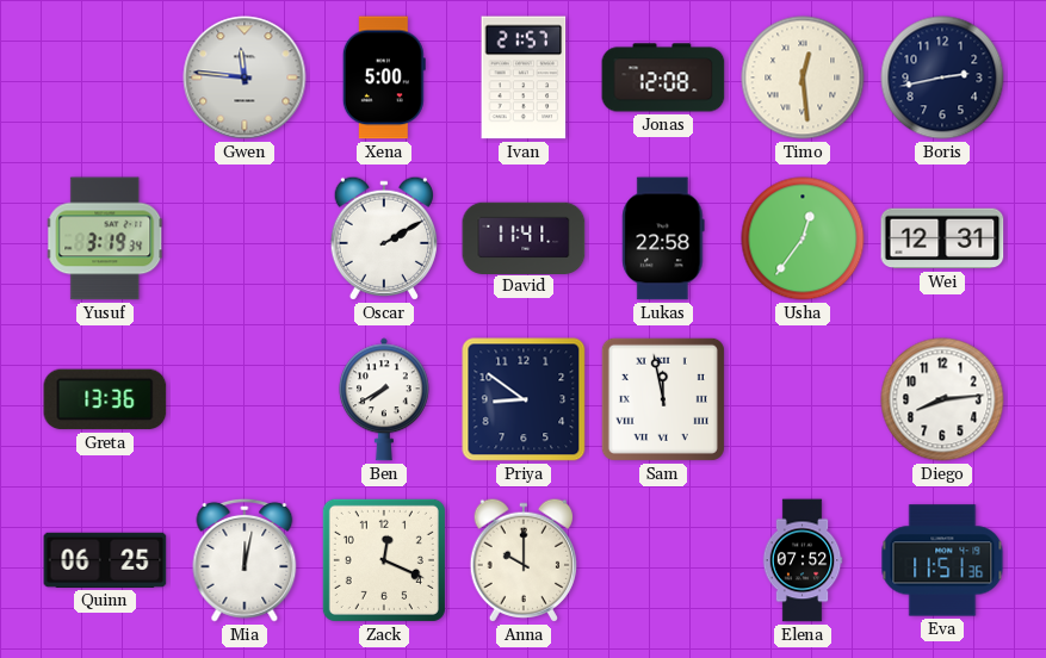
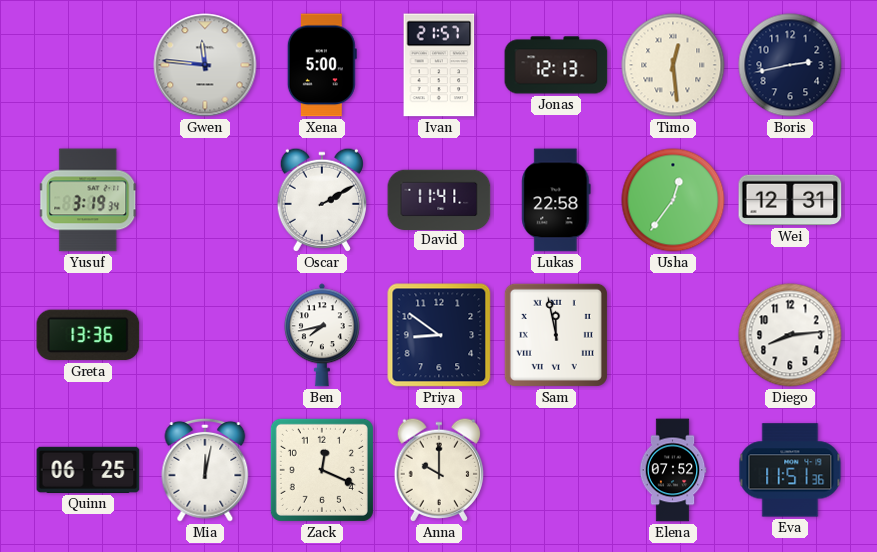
Jonas: 12:08 -> 12:13 (556, 65)
Ben: 7:40 -> 7:43 (322, 335)
